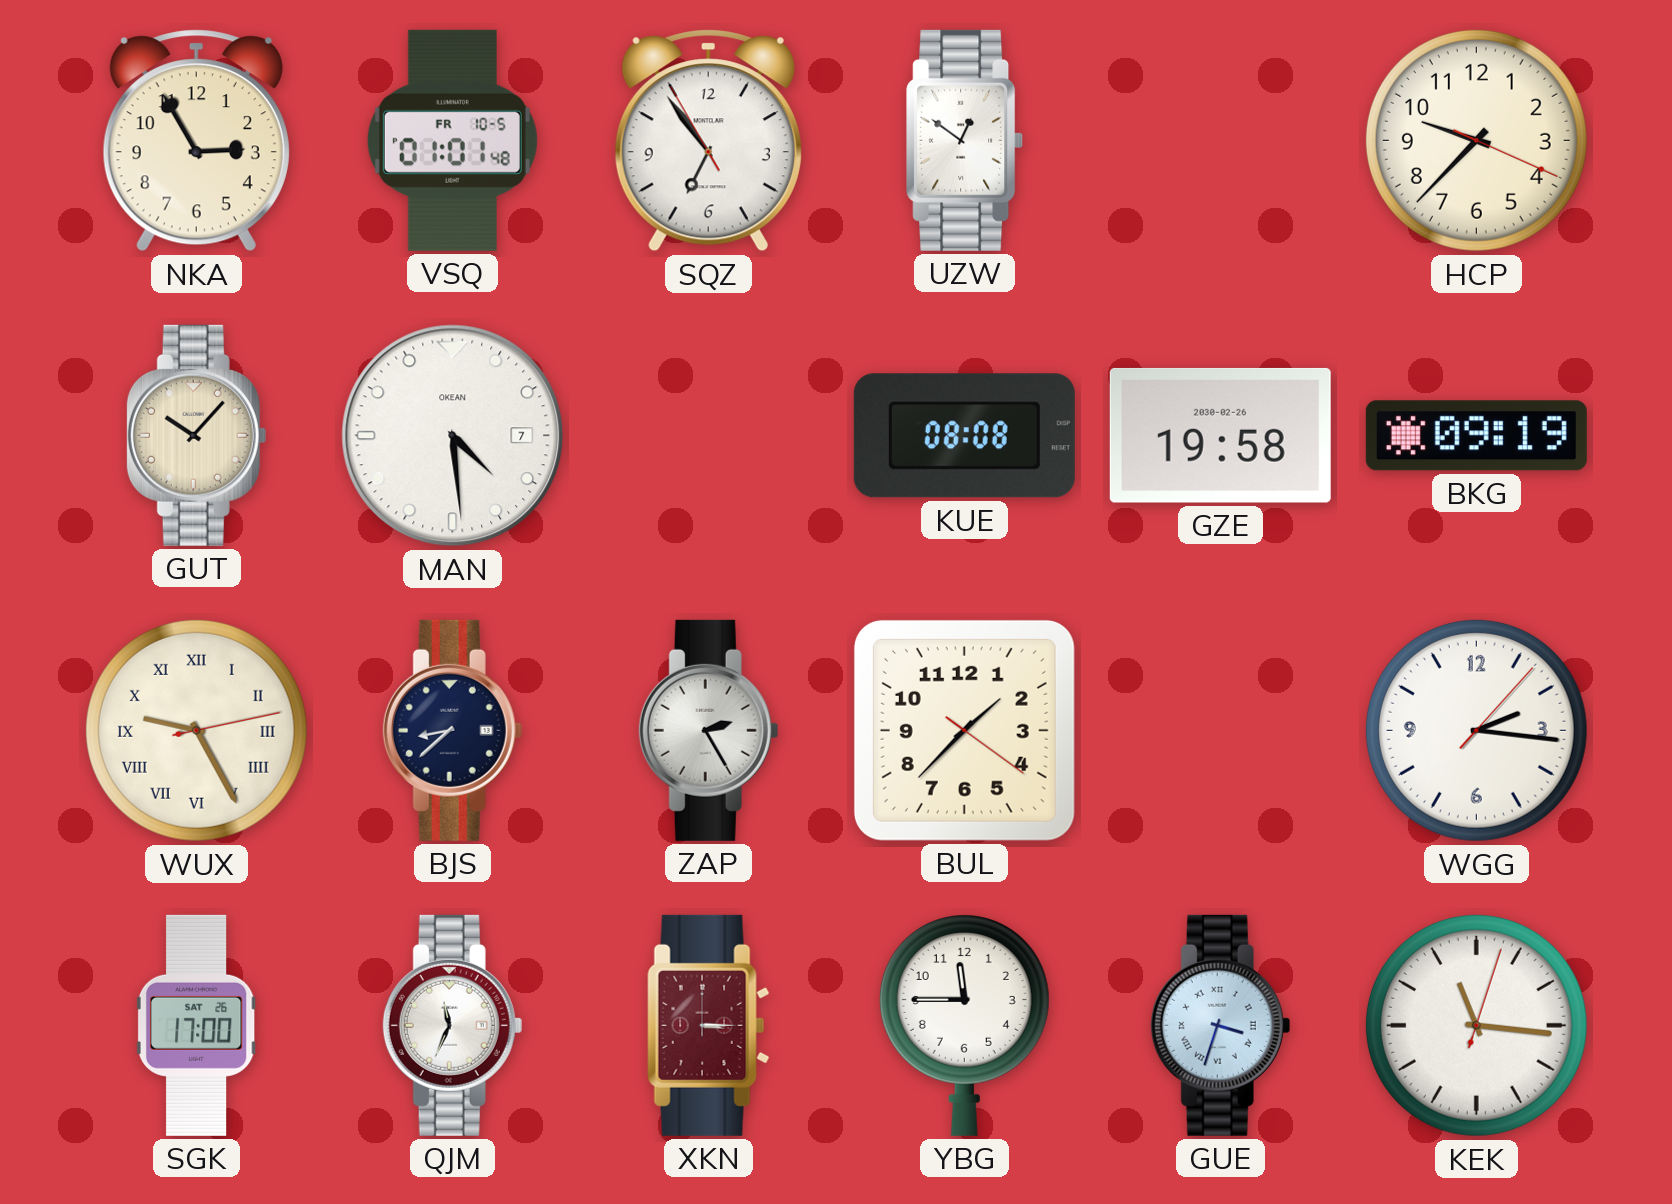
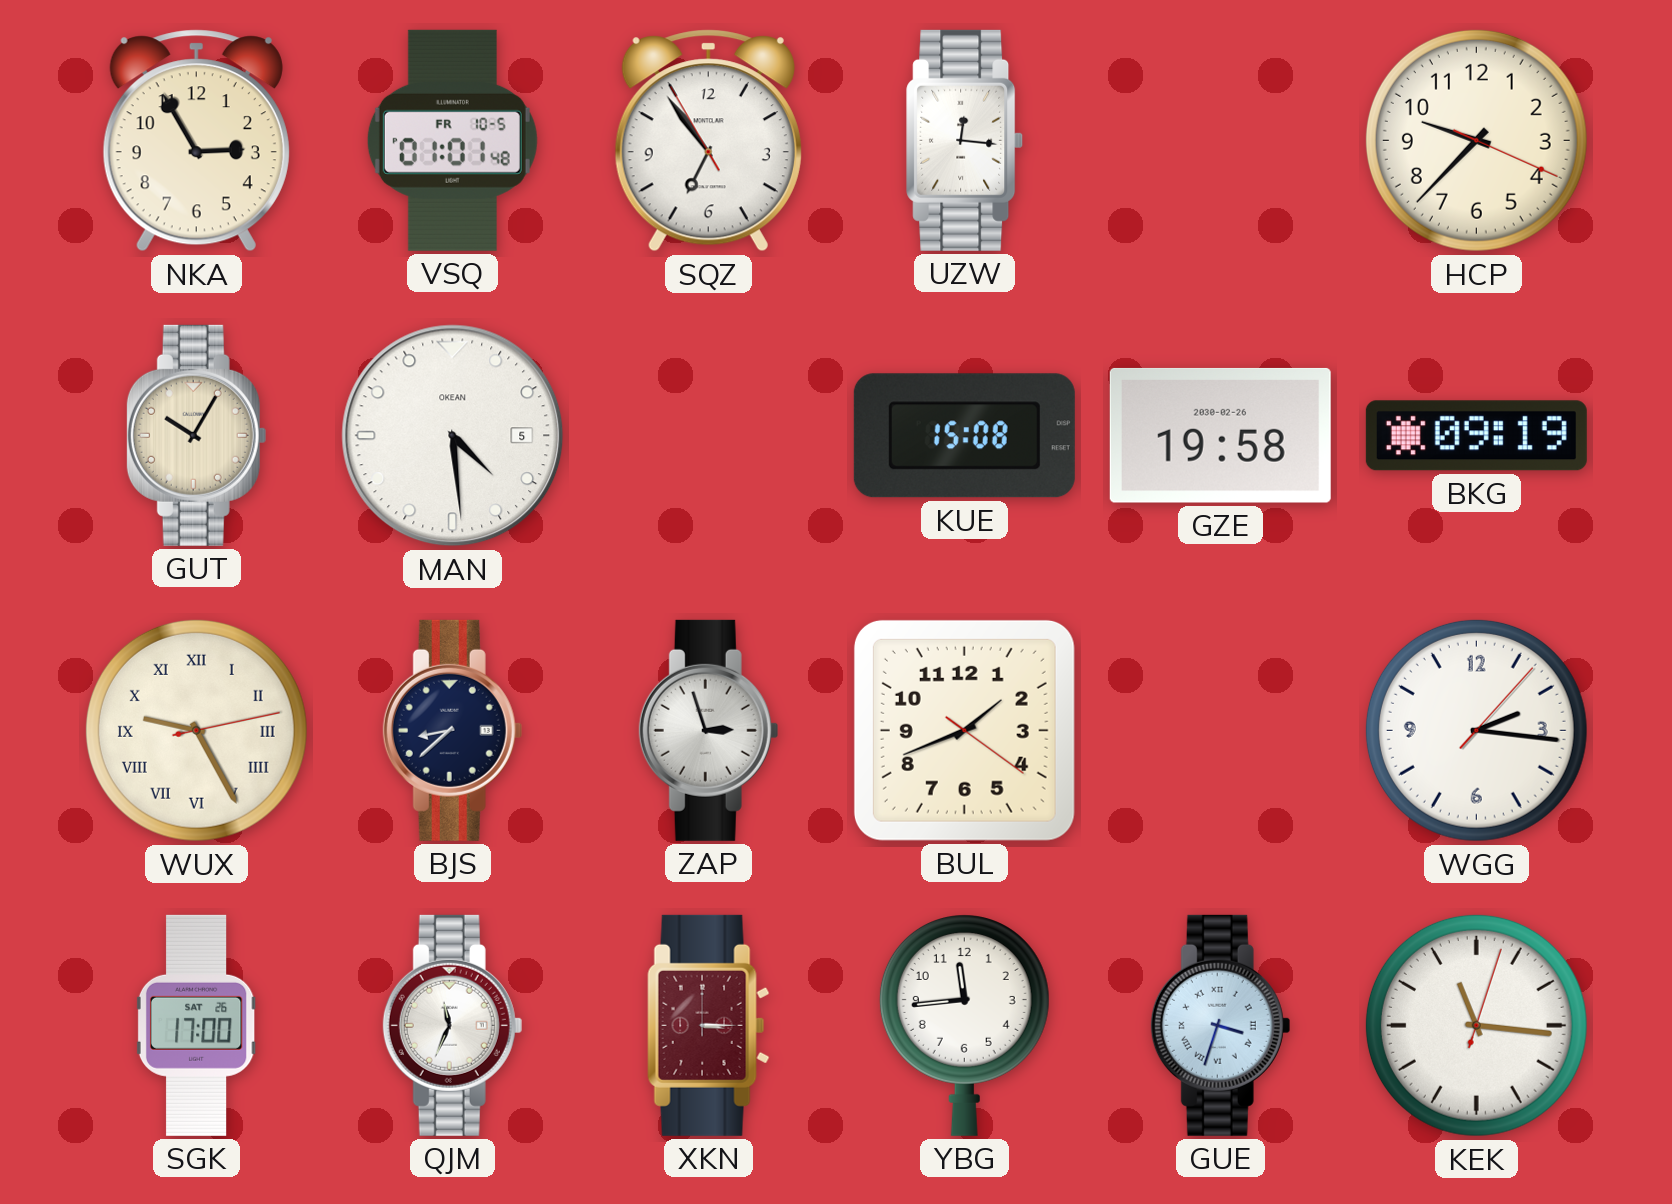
UZW: 12:51 -> 12:16 (965, 140)
GUT: 10:07 -> 10:05 (197, 435)
MAN date: 7 -> 5 (453, 436)
KUE: 08:08 -> 15:08 (964, 436)
ZAP: 2:25 -> 2:57 (709, 730)
BUL: 1:37 -> 1:41 (964, 730)
YBG: 11:45 -> 11:44 (964, 1025)
